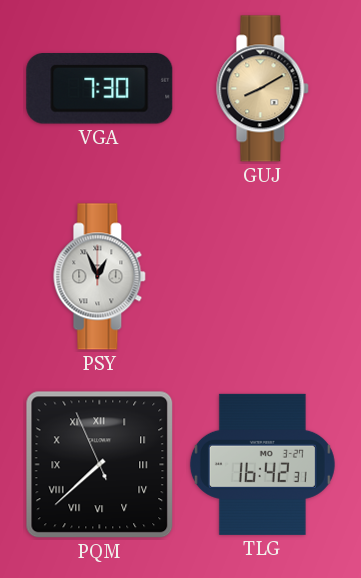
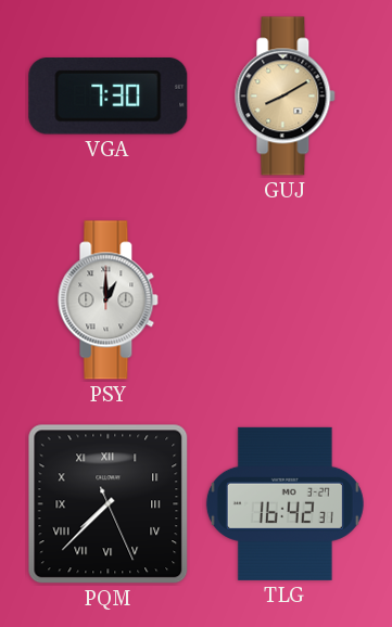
PSY: 12:56 -> 1:00 (109, 300)
PQM: 7:37:56 -> 7:37:26 (109, 504)
